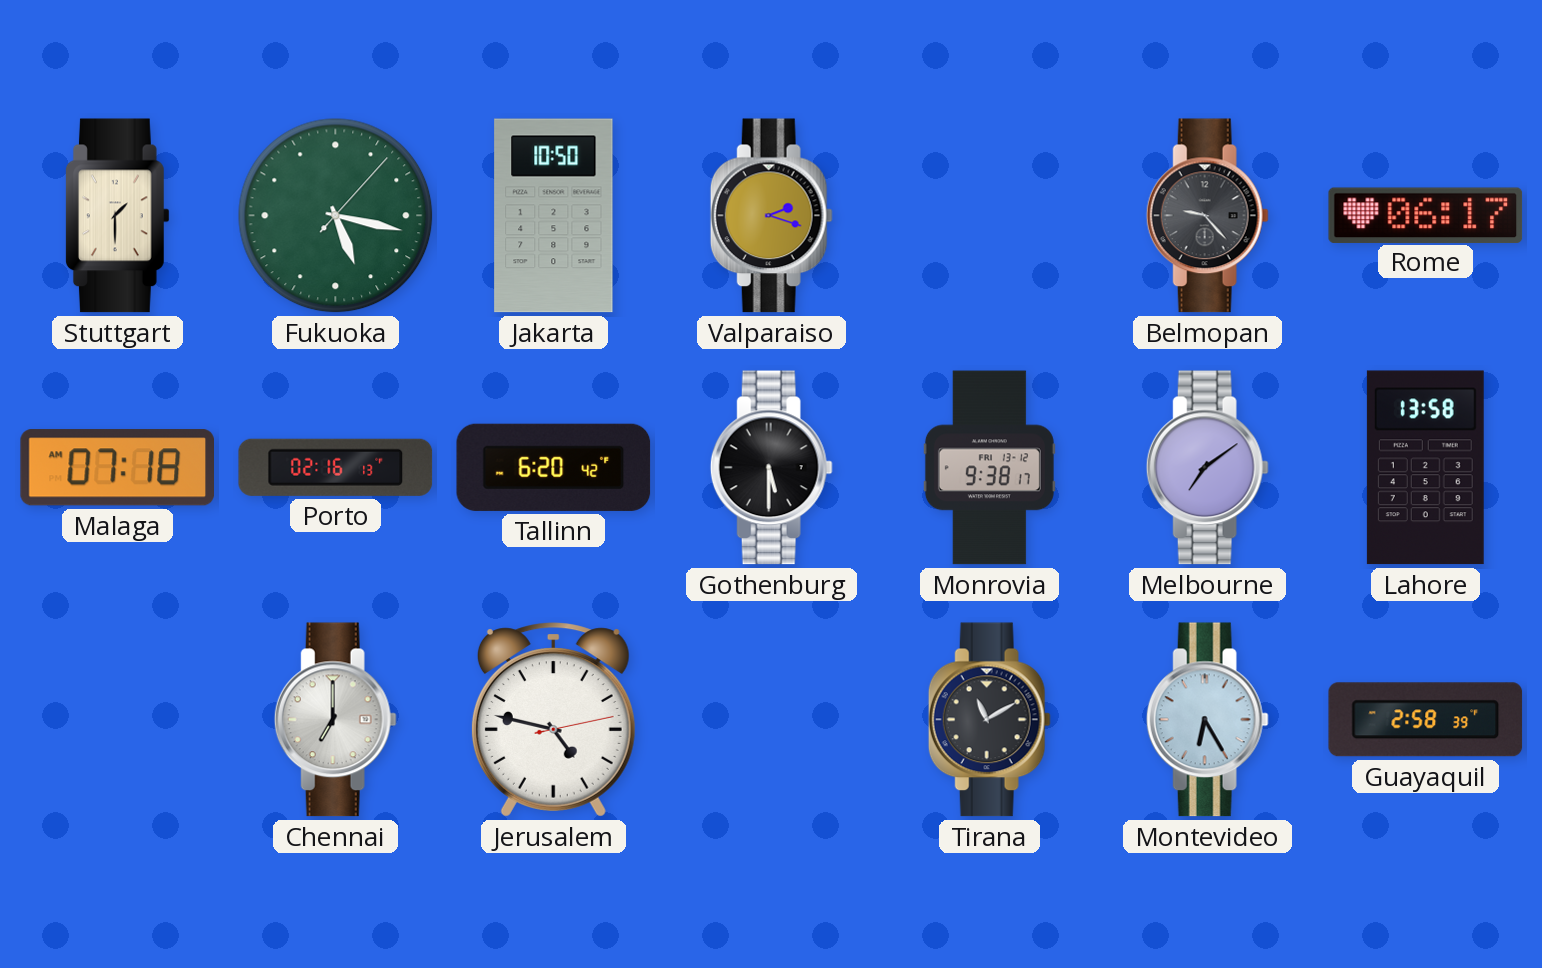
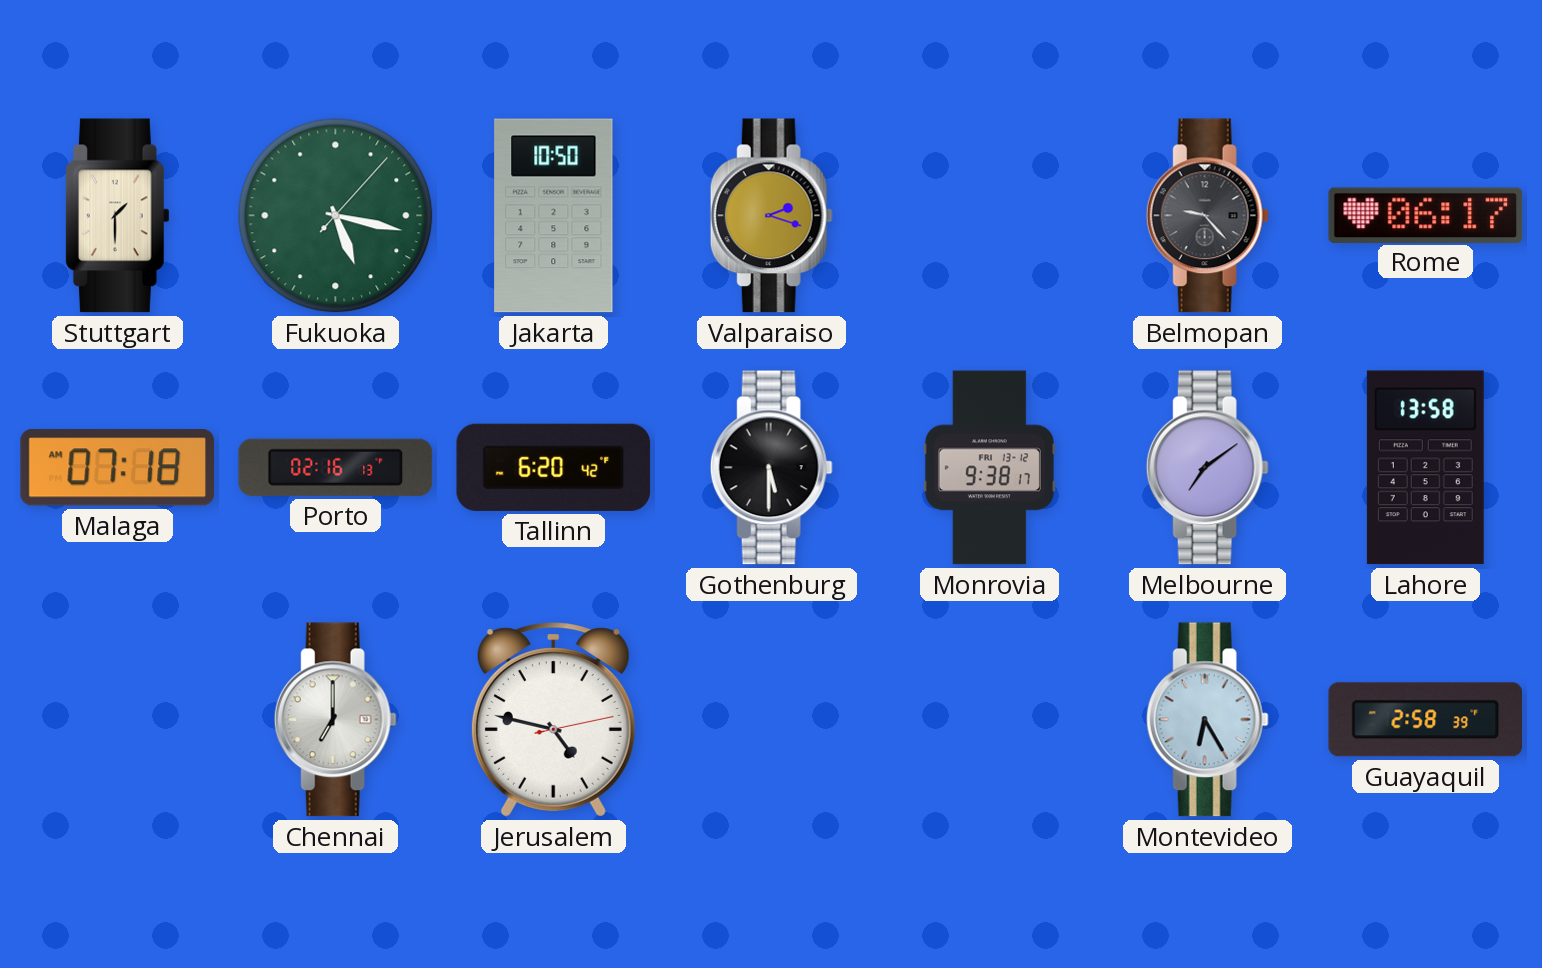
Tirana: 11:10 -> none (989, 720)
